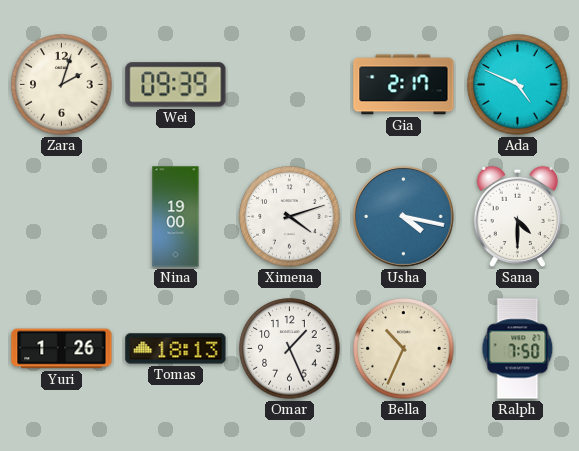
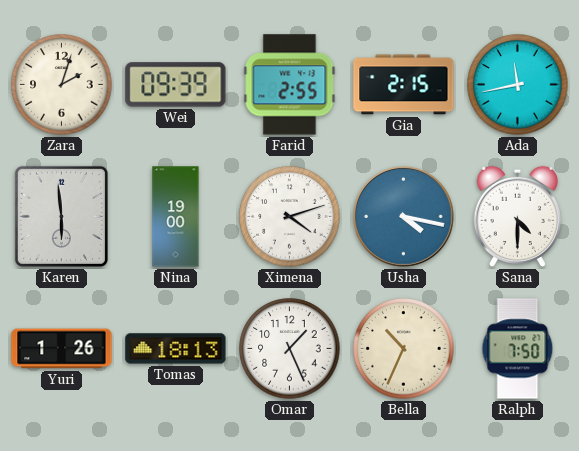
Farid: none -> 2:55 (290, 85)
Gia: 2:17 -> 2:15 (404, 85)
Ada: 4:49 -> 11:43 (518, 85)
Karen: none -> 5:59 (61, 216)
